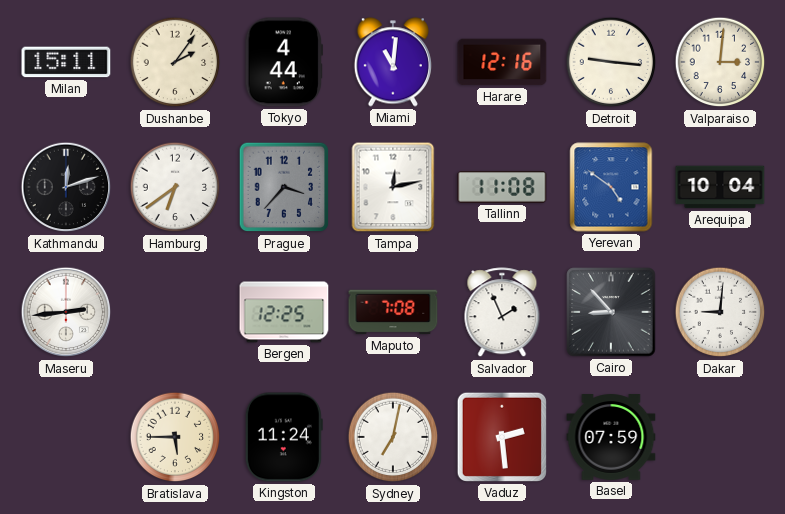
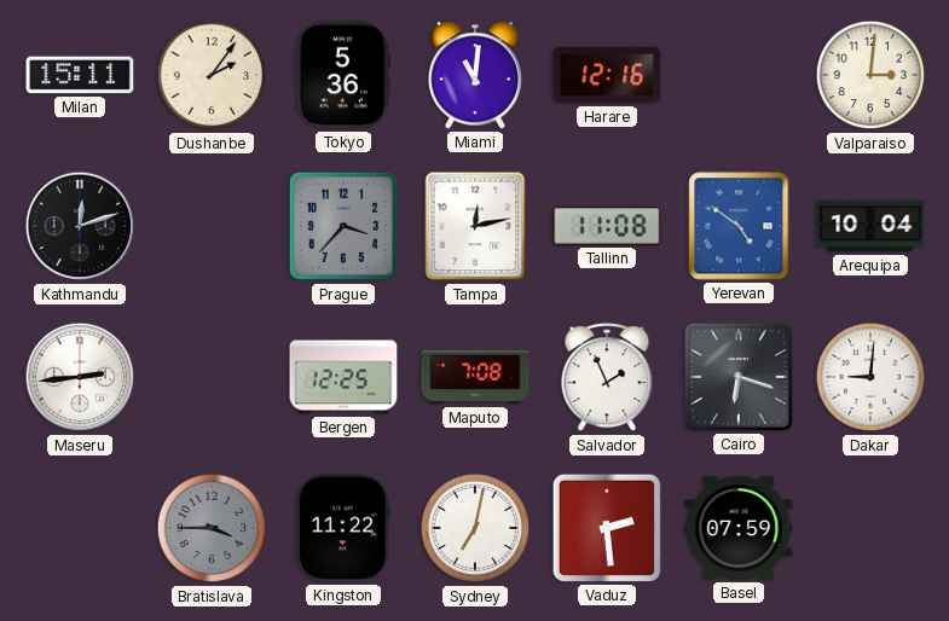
Tokyo: 4:44 -> 5:36 (342, 75)
Detroit: 9:16 -> none (611, 62)
Hamburg: 6:39 -> none (175, 187)
Cairo: 8:53 -> 6:18 (739, 377)
Bratislava: 5:45 -> 3:45 (212, 528)
Bratislava dial: cream -> grey (212, 528)
Kingston: 11:24 -> 11:22 (343, 528)
